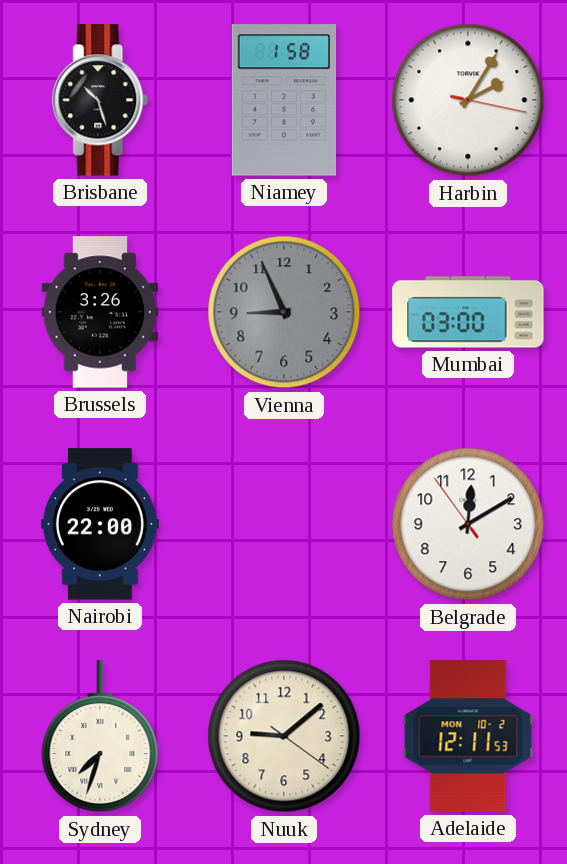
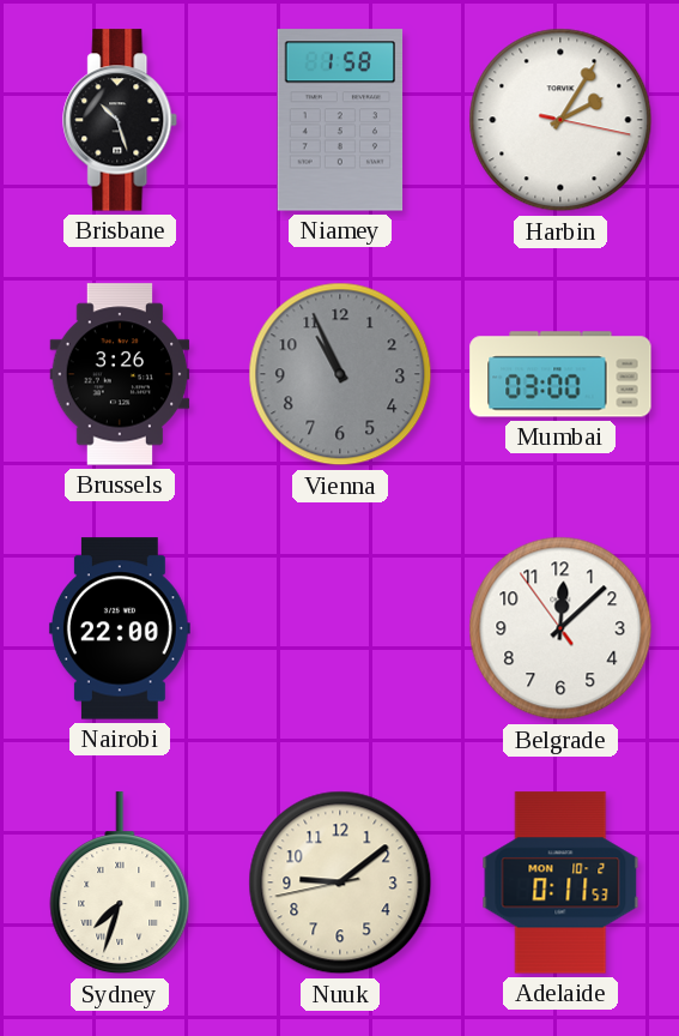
Vienna: 8:56 -> 10:56 (340, 374)
Belgrade: 12:09 -> 12:07 (560, 628)
Nuuk: 9:08:21 -> 9:08:43 (340, 883)
Adelaide: 12:11 -> 0:11 (560, 883)
